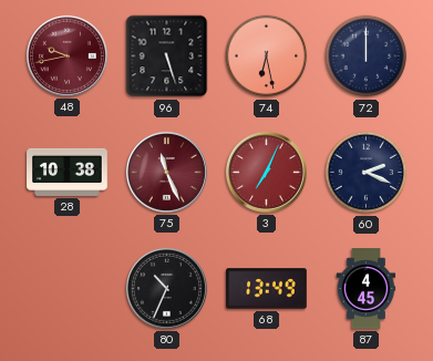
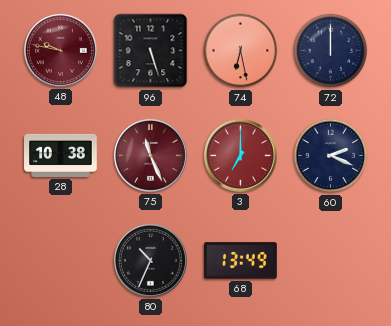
48: 9:43 -> 9:47 (60, 50)
3: 7:04 -> 7:00 (240, 155)
87: 4:45 -> none (367, 289)
